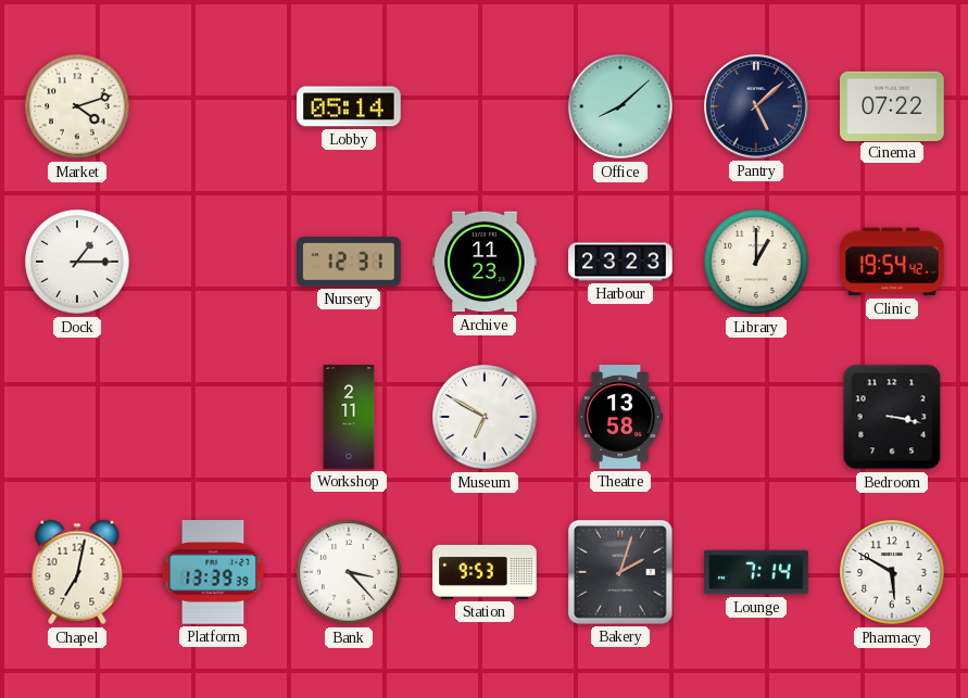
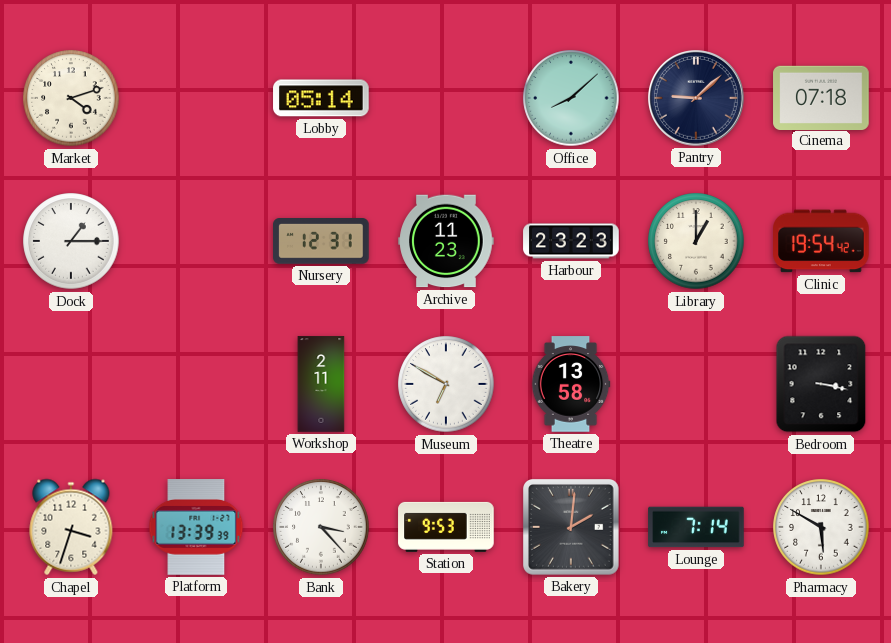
Pantry: 5:08 -> 9:08 (697, 99)
Cinema: 07:22 -> 07:18 (821, 97)
Chapel: 7:02 -> 3:33 (71, 527)
Bakery: 2:03 -> 2:01 (572, 528)
